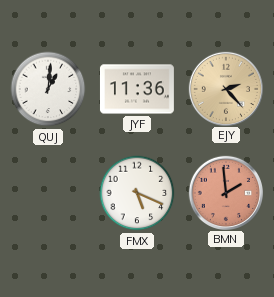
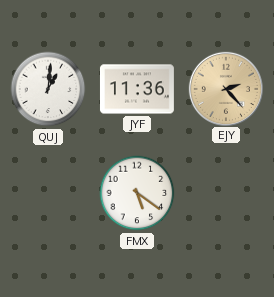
FMX: 5:19 -> 5:21 (137, 193)
BMN: 1:59 -> none (225, 192)
